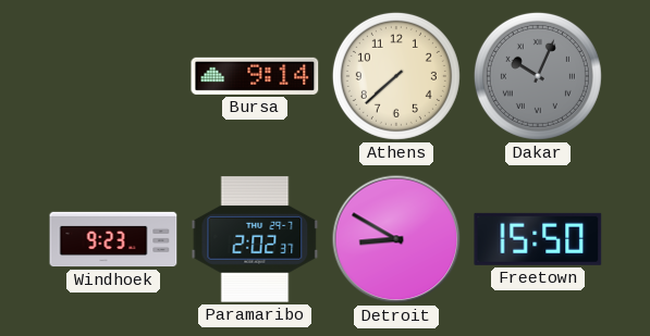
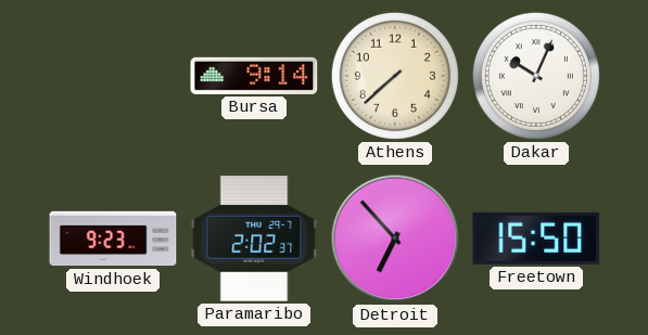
Dakar dial: grey -> white (536, 76)
Detroit: 8:50 -> 6:53 (395, 239)
